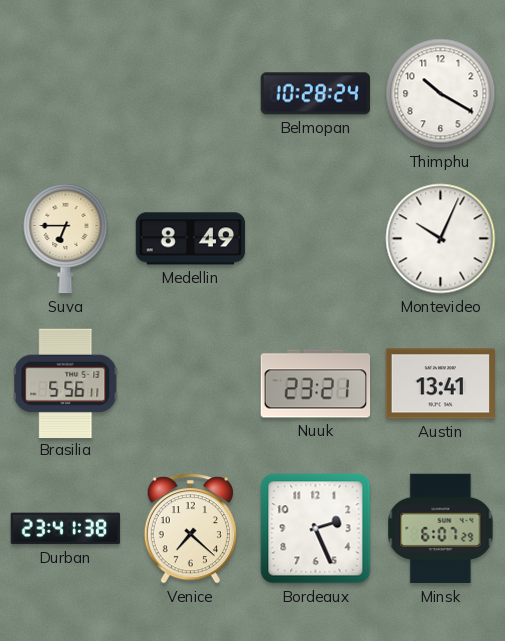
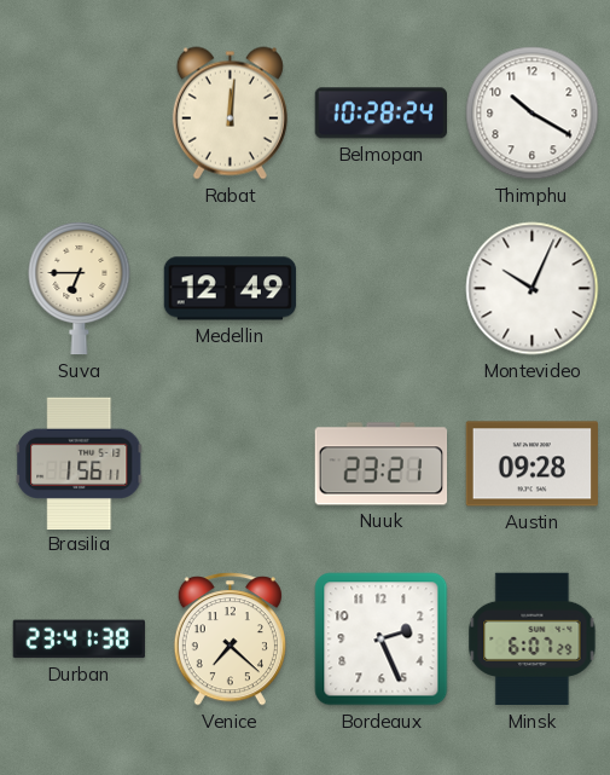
Rabat: none -> 12:01 (230, 114)
Medellin: 8:49 -> 12:49 (231, 289)
Brasilia: 5:56 -> 1:56 (80, 463)
Austin: 13:41 -> 09:28 (533, 464)
